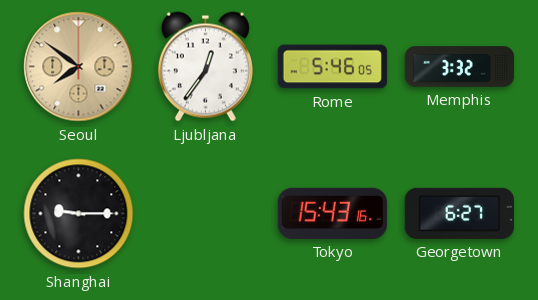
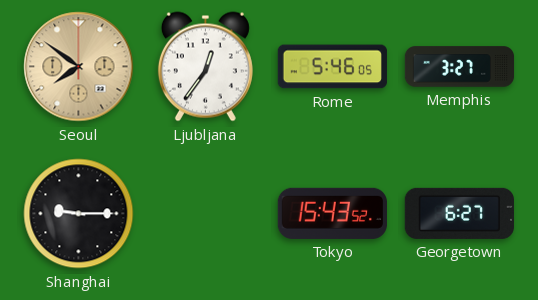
Memphis: 3:32 -> 3:27 (460, 67)
Tokyo: 15:43:16 -> 15:43:52 (332, 213)
